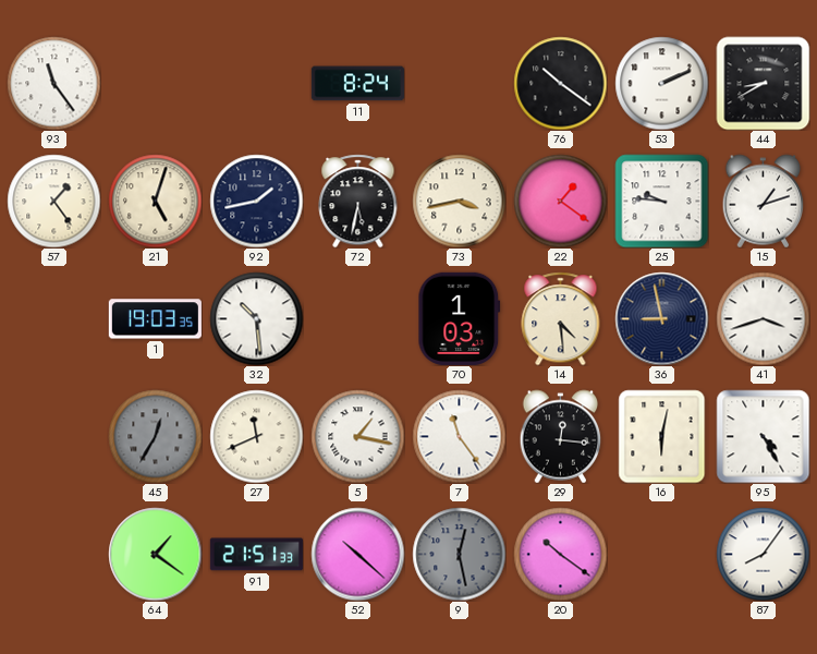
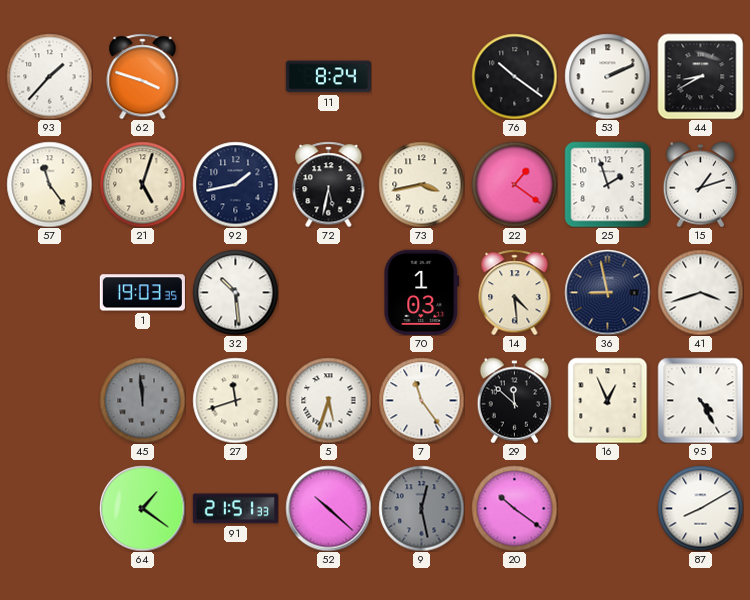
93: 11:24 -> 1:37 (49, 76)
62: none -> 3:48 (143, 76)
57: 1:24 -> 11:24 (49, 184)
25: 9:46 -> 1:57 (607, 184)
45: 12:35 -> 11:59 (142, 400)
27: 11:41 -> 11:42 (235, 400)
5: 1:17 -> 5:33 (328, 400)
29: 12:16 -> 11:52 (515, 400)
16: 6:02 -> 12:56 (608, 400)
87: 8:06 -> 8:10 (700, 508)
